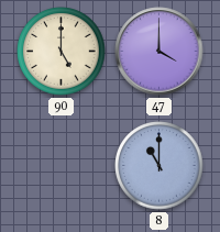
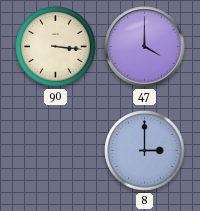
90: 5:00 -> 3:16 (56, 47)
8: 11:00 -> 3:00 (145, 151)
